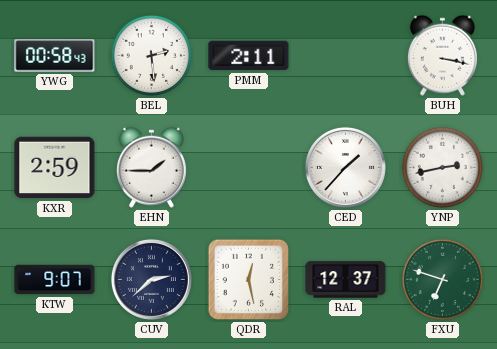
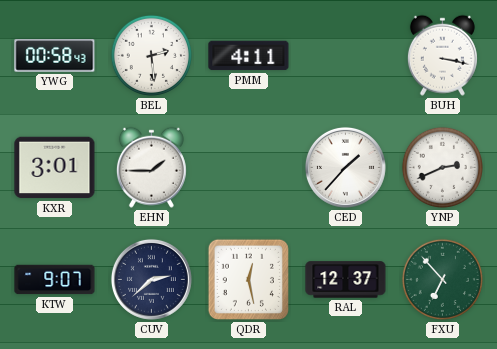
PMM: 2:11 -> 4:11 (249, 56)
KXR: 2:59 -> 3:01 (55, 168)
YNP: 2:43 -> 2:41 (442, 167)
FXU: 6:48 -> 6:53 (442, 279)
